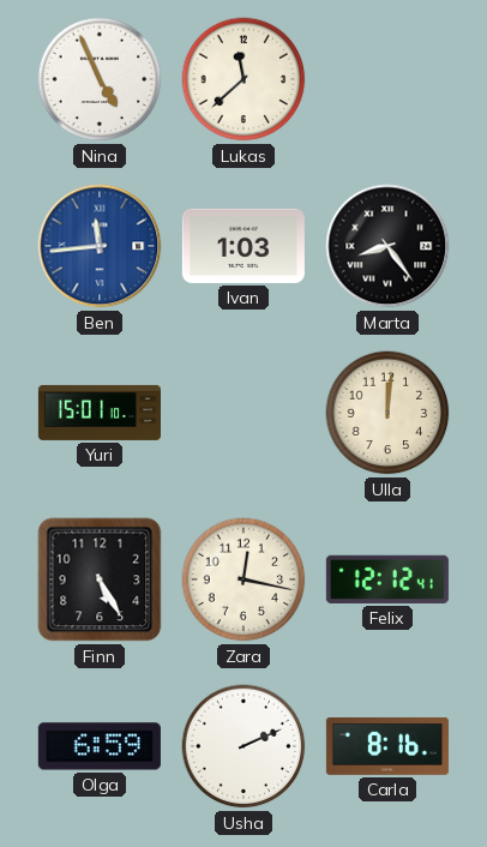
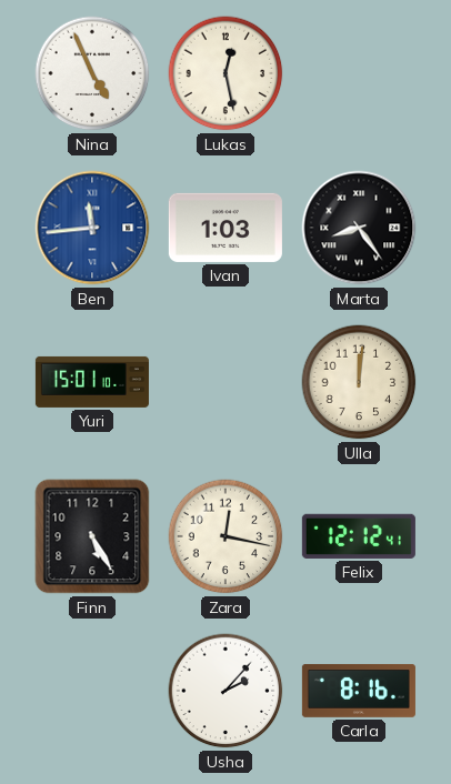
Lukas: 11:38 -> 12:28 (225, 73)
Olga: 6:59 -> none (100, 746)
Usha: 2:11 -> 2:07 (225, 691)
